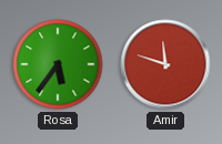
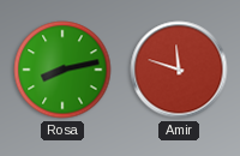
Rosa: 5:36 -> 8:13 (62, 70)
